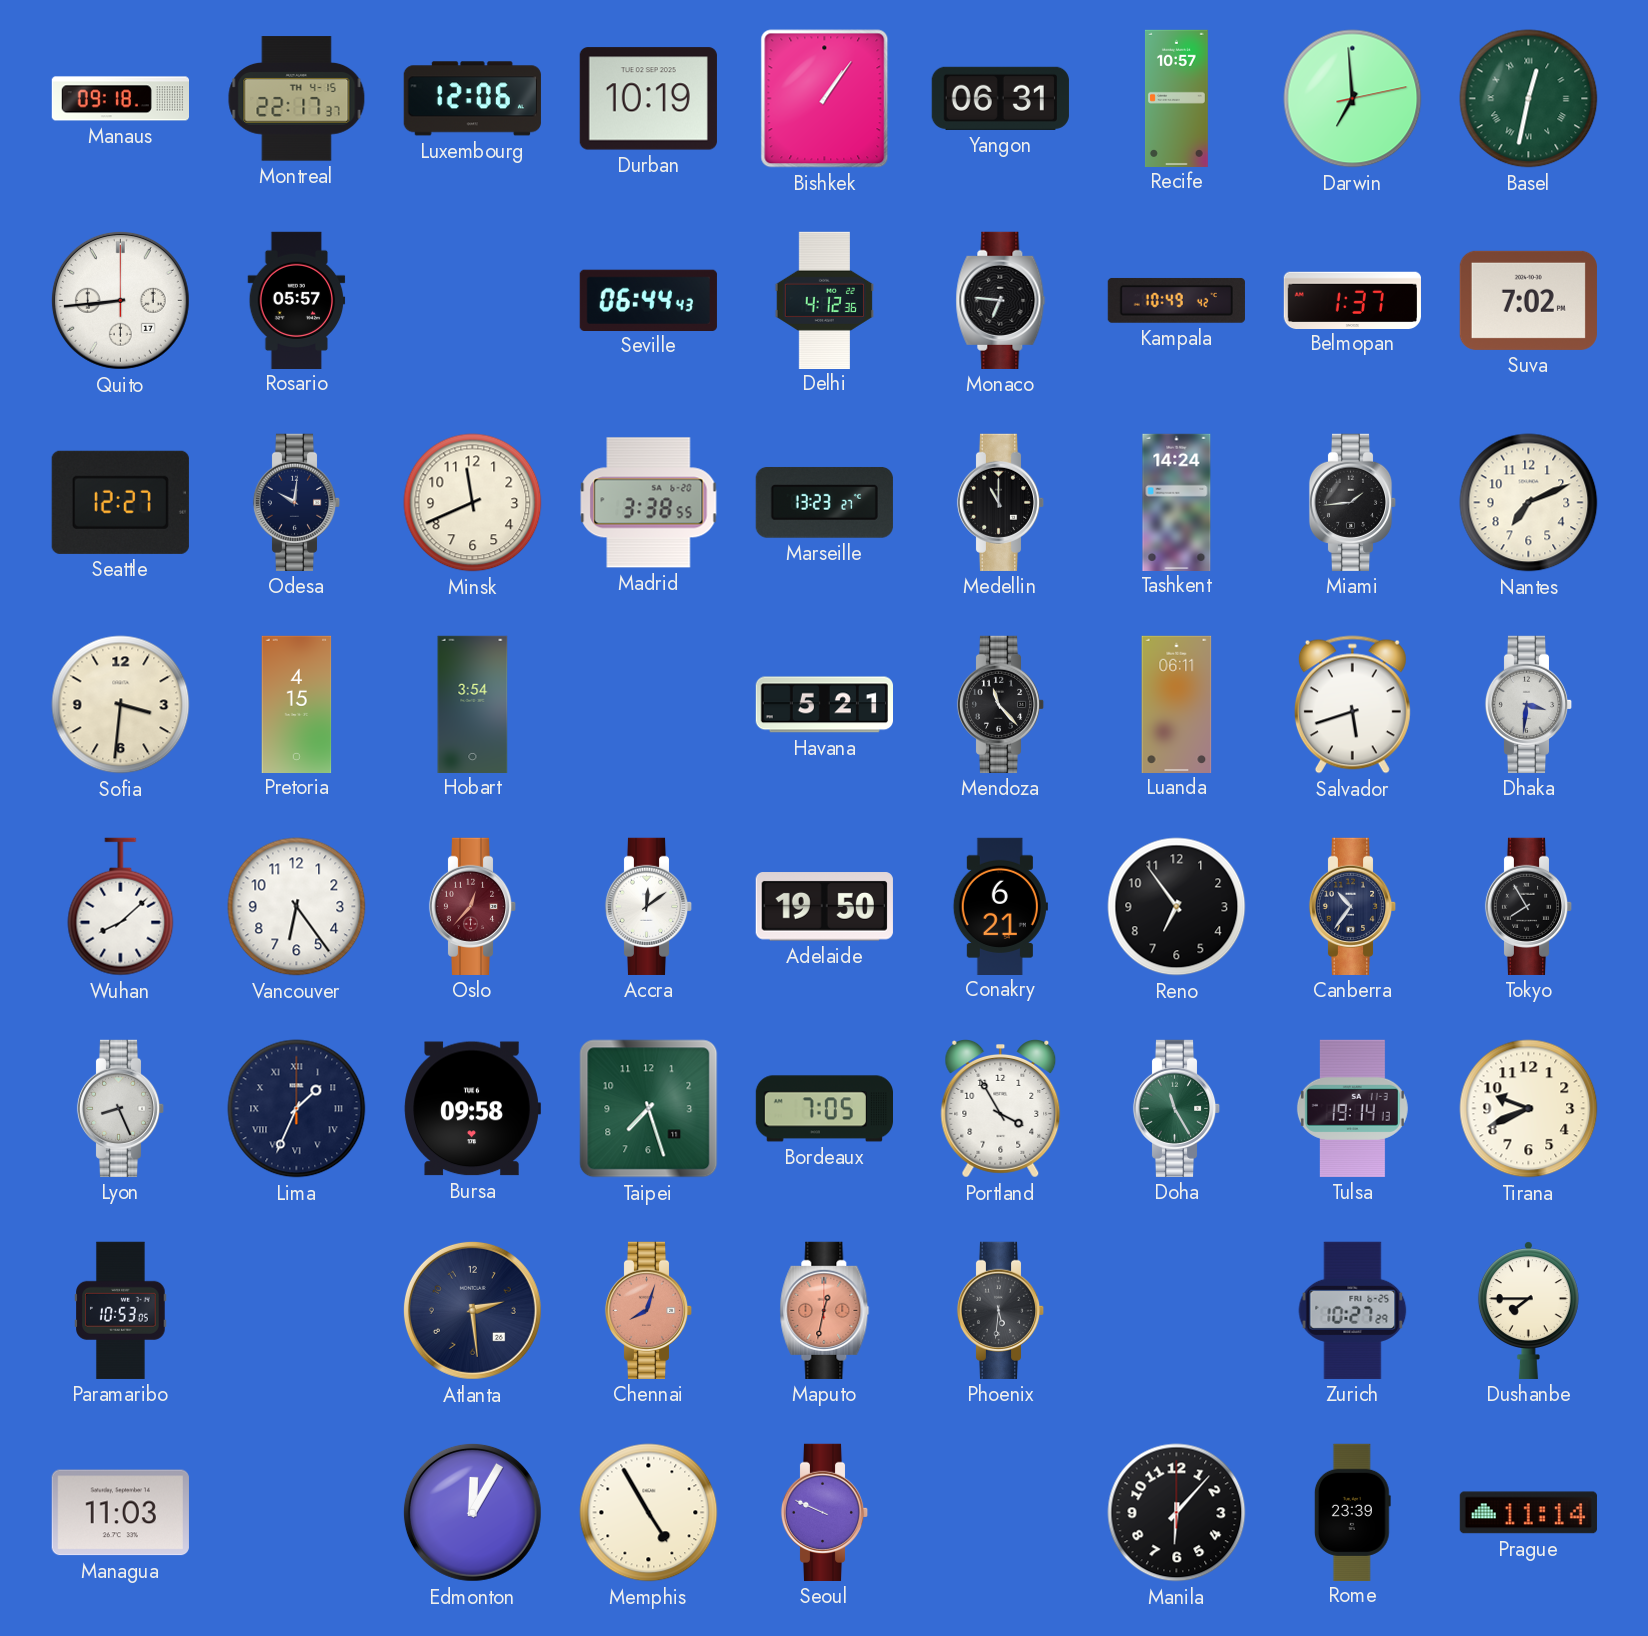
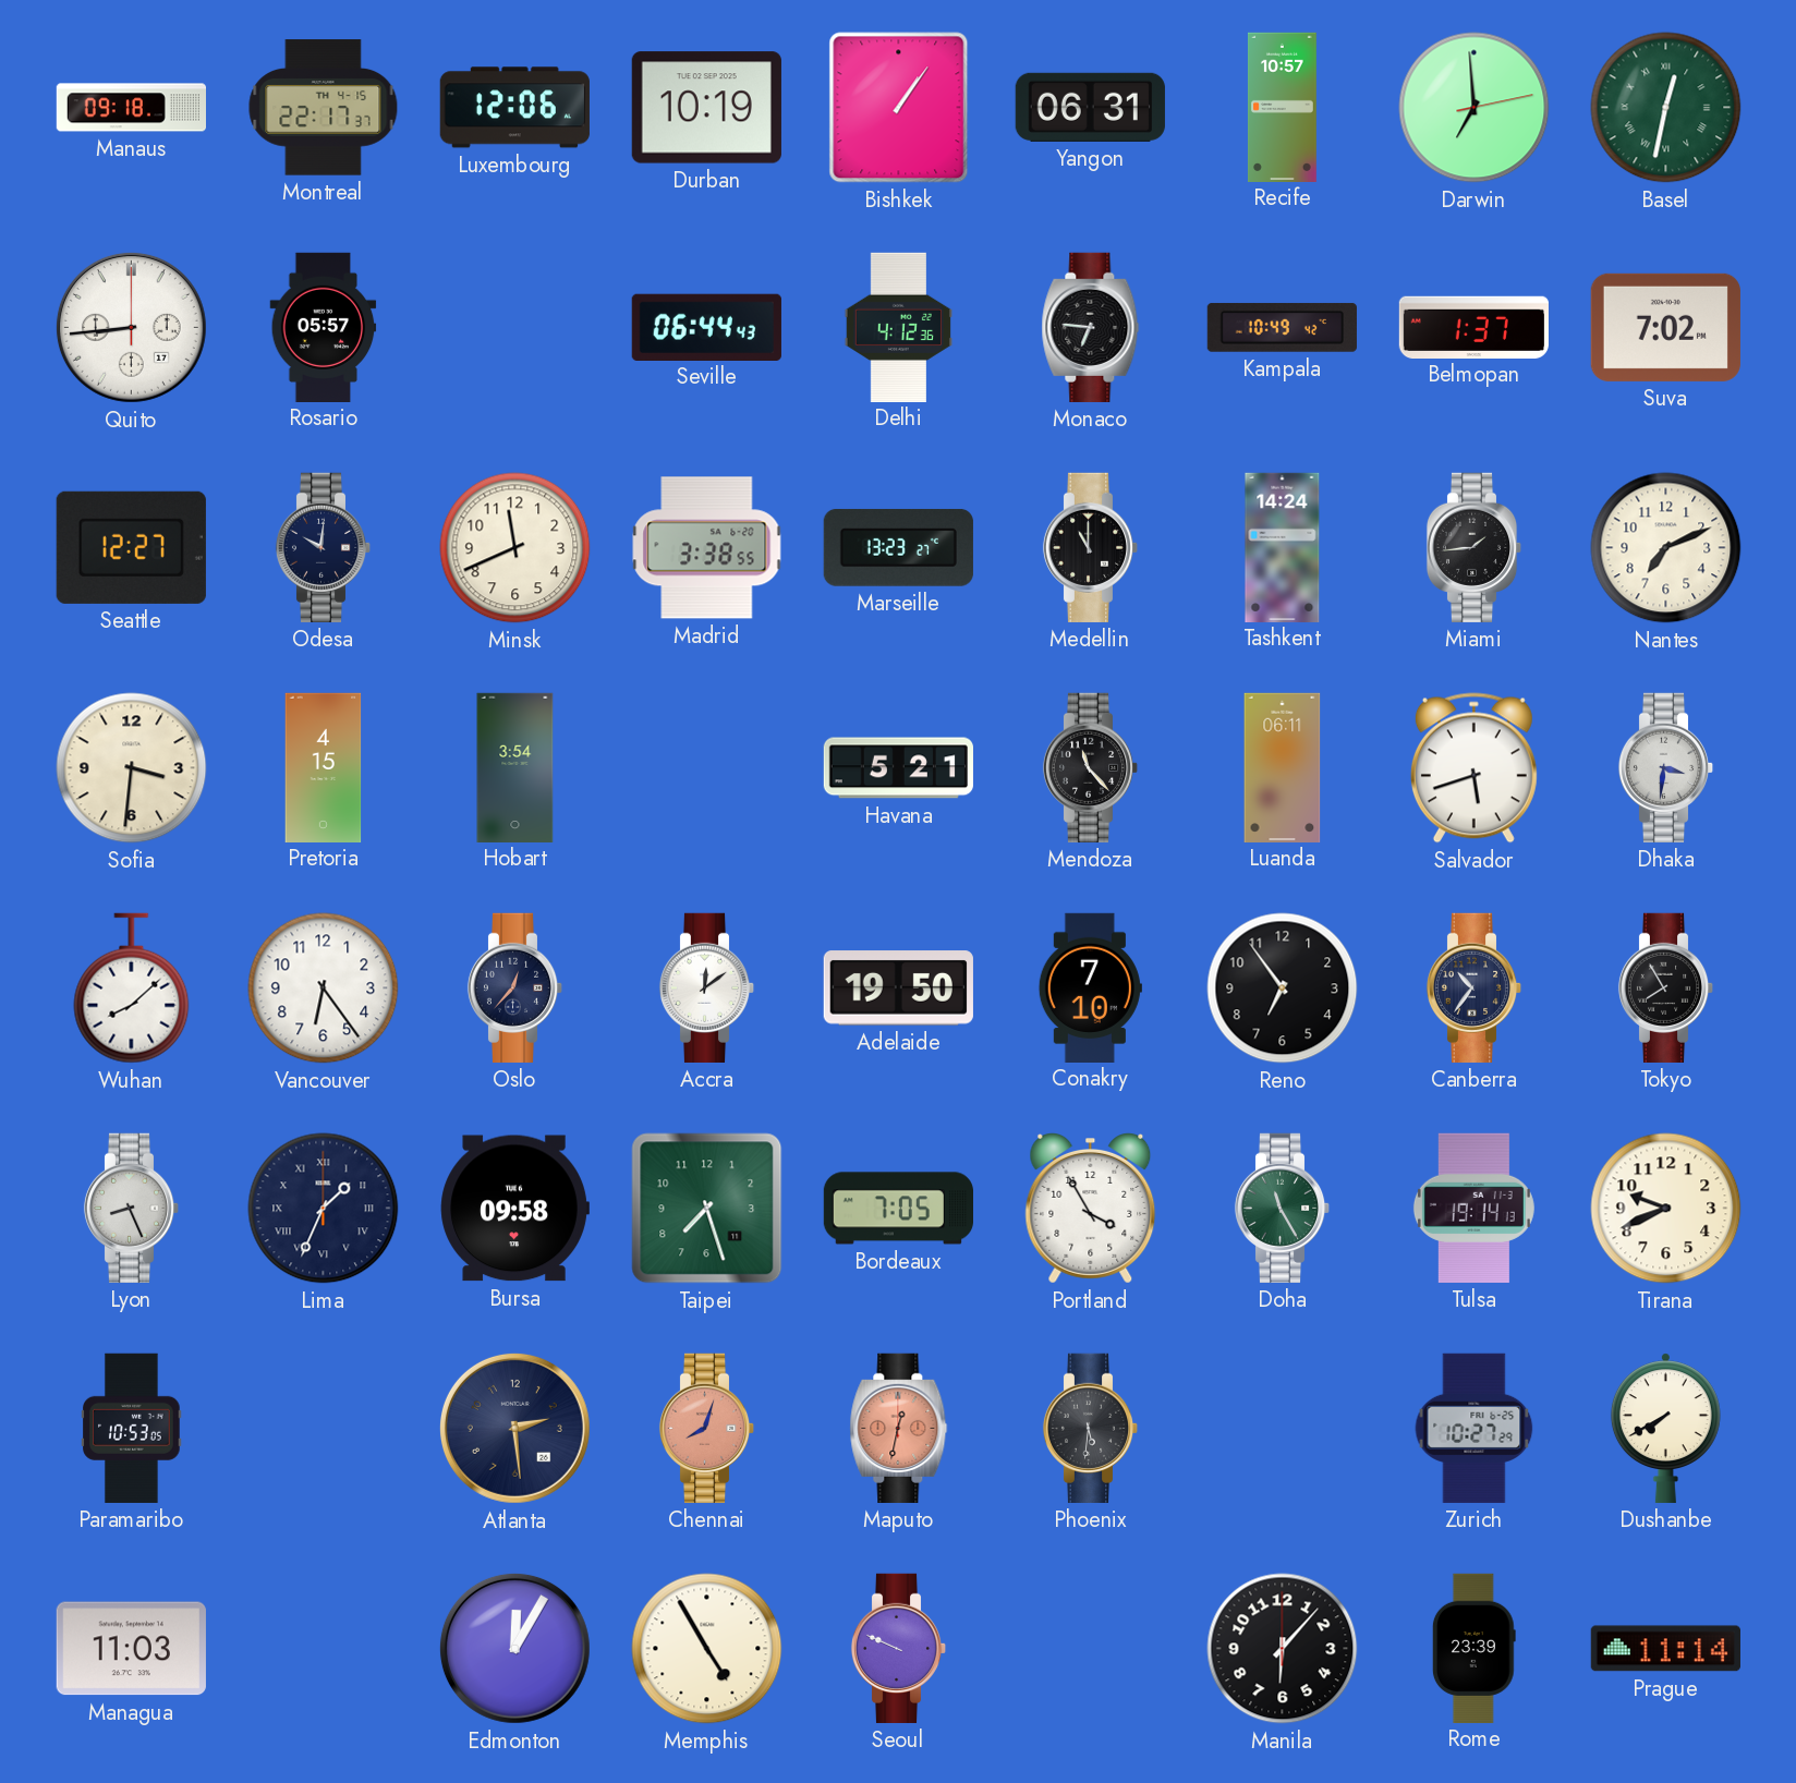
Oslo dial: burgundy -> navy (515, 987)
Conakry: 6:21 -> 7:10 (1090, 987)
Dushanbe: 7:45 -> 7:40 (1665, 1428)
